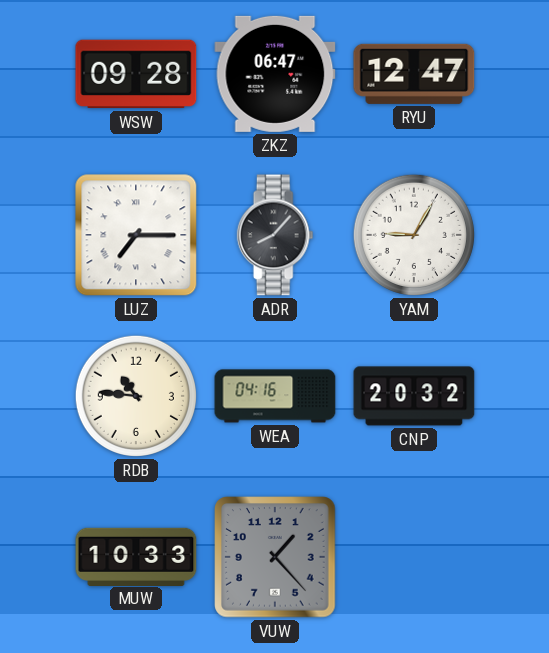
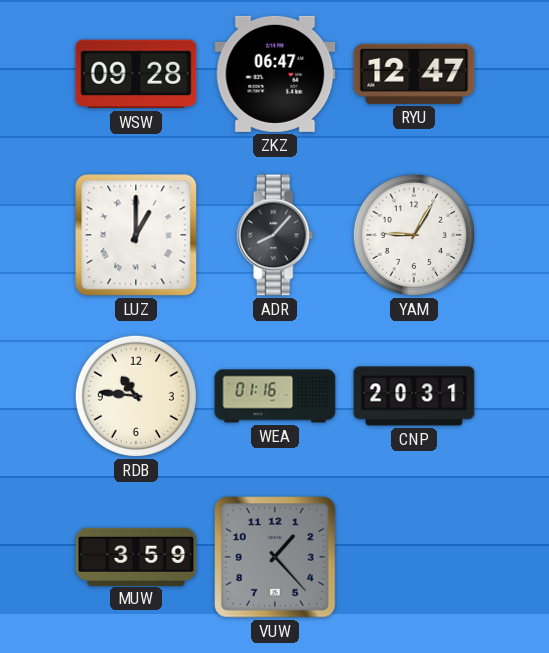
LUZ: 7:15 -> 1:00 (136, 235)
WEA: 04:16 -> 01:16 (275, 396)
CNP: 20:32 -> 20:31 (414, 396)
MUW: 10:33 -> 3:59 (136, 556)
